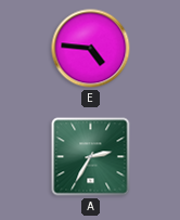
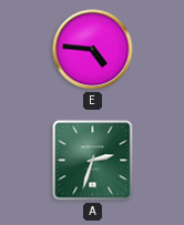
A: 2:35 -> 2:33 (93, 161)
